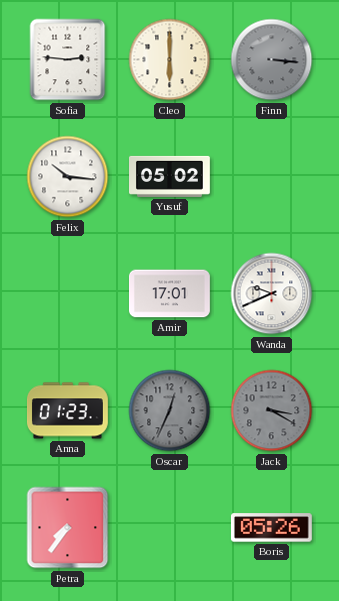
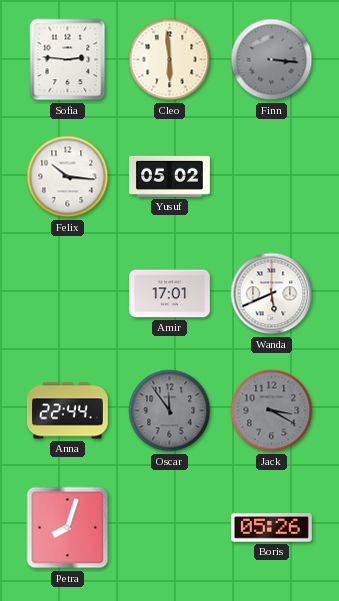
Cleo: 6:00 -> 5:59 (170, 60)
Wanda: 9:41 -> 5:41 (272, 294)
Anna: 01:23 -> 22:44 (68, 411)
Oscar: 12:34 -> 11:54 (170, 411)
Petra: 7:36 -> 8:03 (68, 528)
